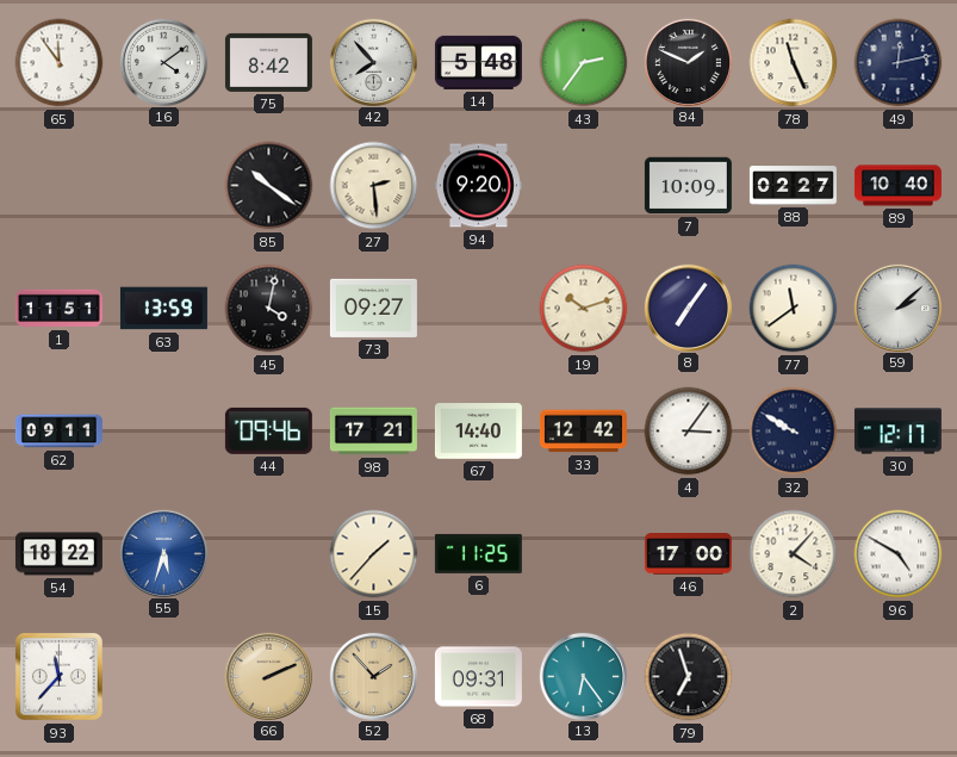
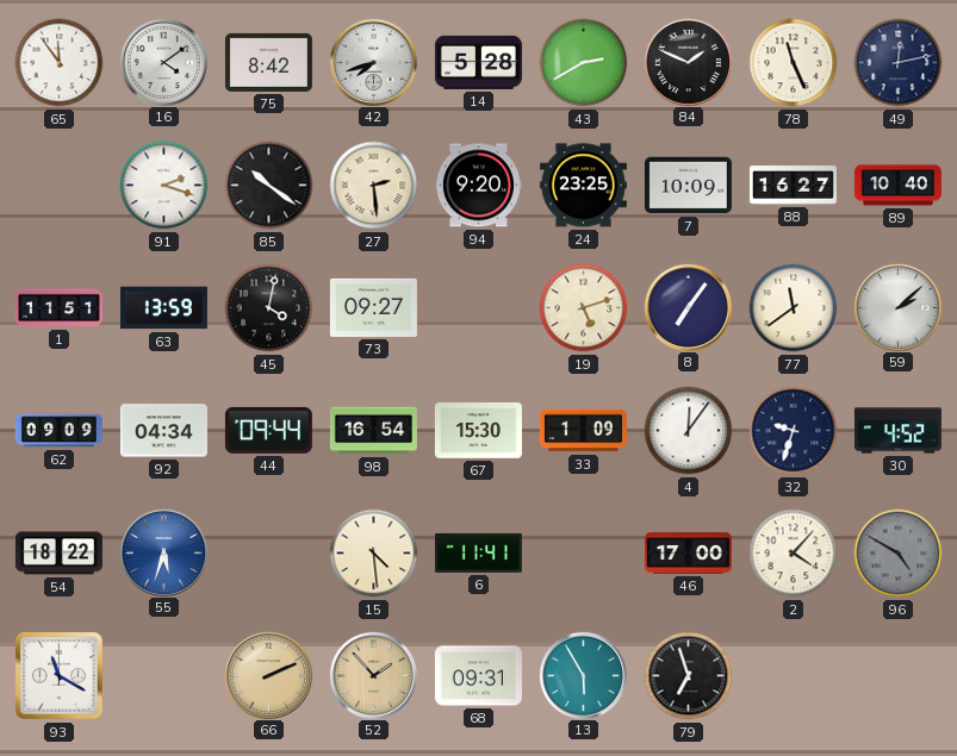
42: 7:53 -> 7:42 (373, 62)
14: 5:48 -> 5:28 (478, 62)
43: 2:36 -> 2:40 (584, 63)
91: none -> 2:18 (164, 186)
24: none -> 23:25 (583, 186)
88: 02:27 -> 16:27 (793, 186)
19: 10:12 -> 5:12 (584, 308)
62: 09:11 -> 09:09 (58, 431)
92: none -> 04:34 (163, 431)
44: 09:46 -> 09:44 (268, 430)
98: 17:21 -> 16:54 (373, 431)
67: 14:40 -> 15:30 (478, 431)
33: 12:42 -> 1:09 (583, 431)
4: 3:06 -> 12:06 (689, 431)
32: 9:50 -> 9:33 (794, 431)
30: 12:17 -> 4:52 (897, 431)
15: 1:37 -> 4:29 (374, 554)
6: 11:25 -> 11:41 (478, 552)
96 dial: white -> grey (899, 554)
93: 11:37 -> 11:20 (58, 675)
13: 6:24 -> 5:55 (583, 675)
